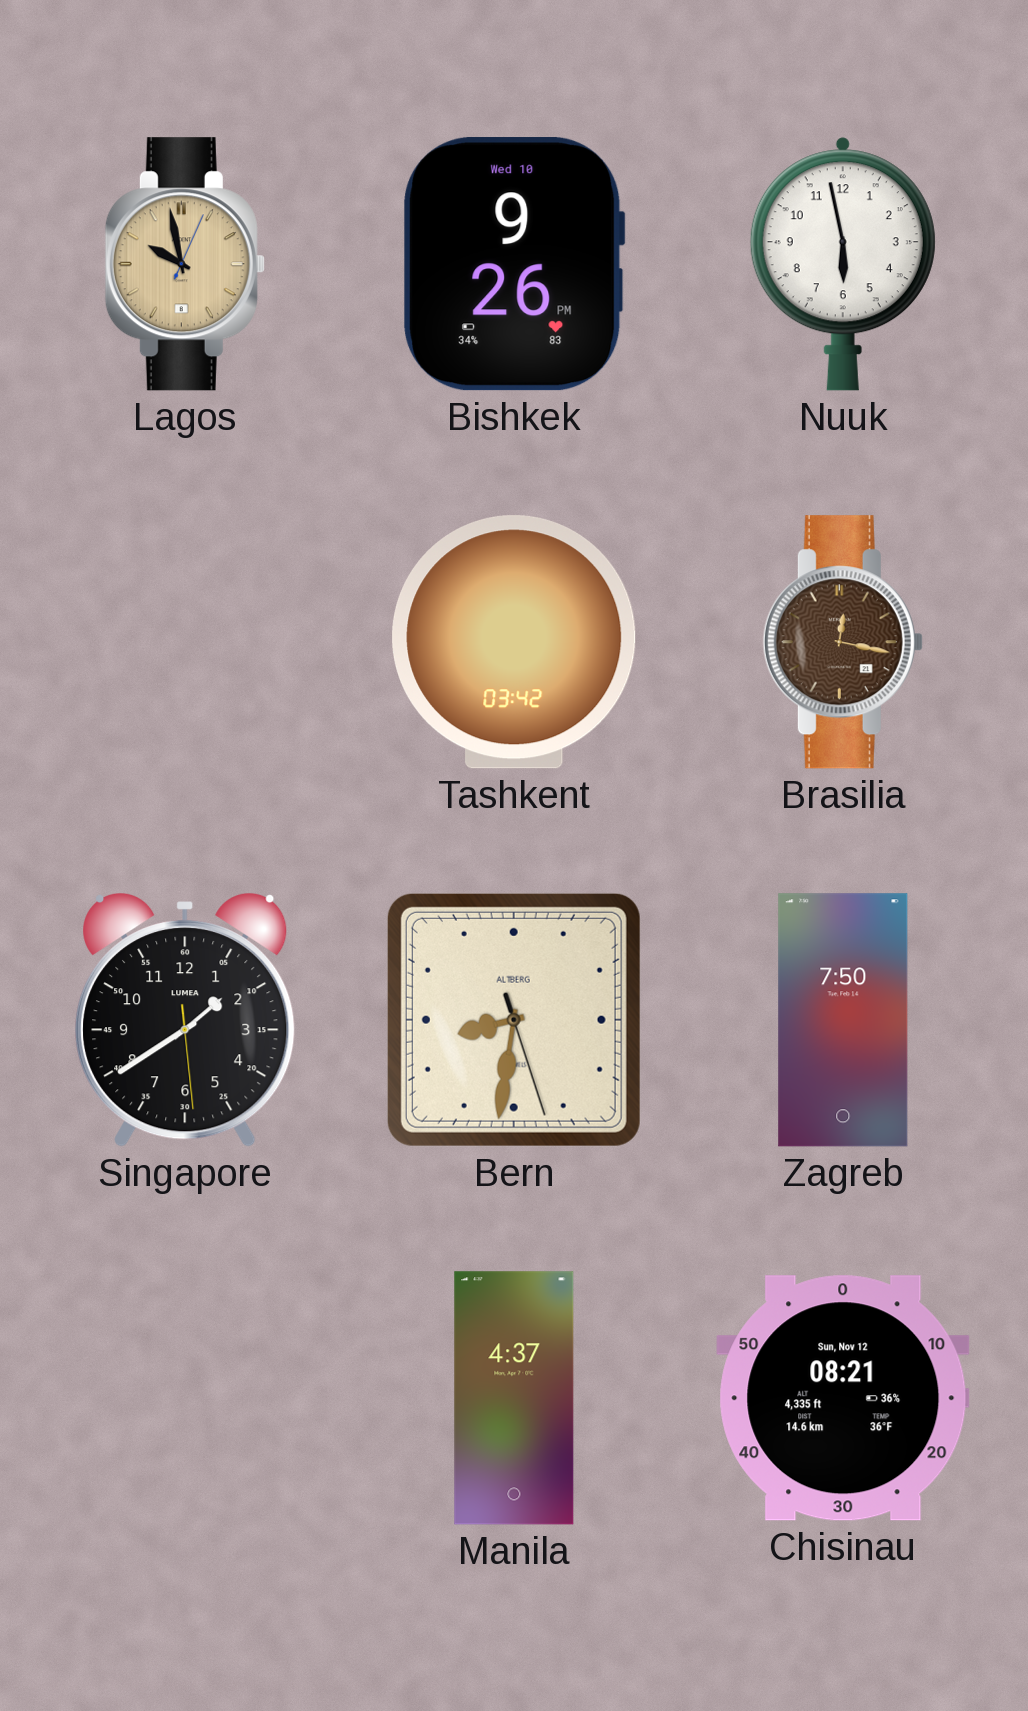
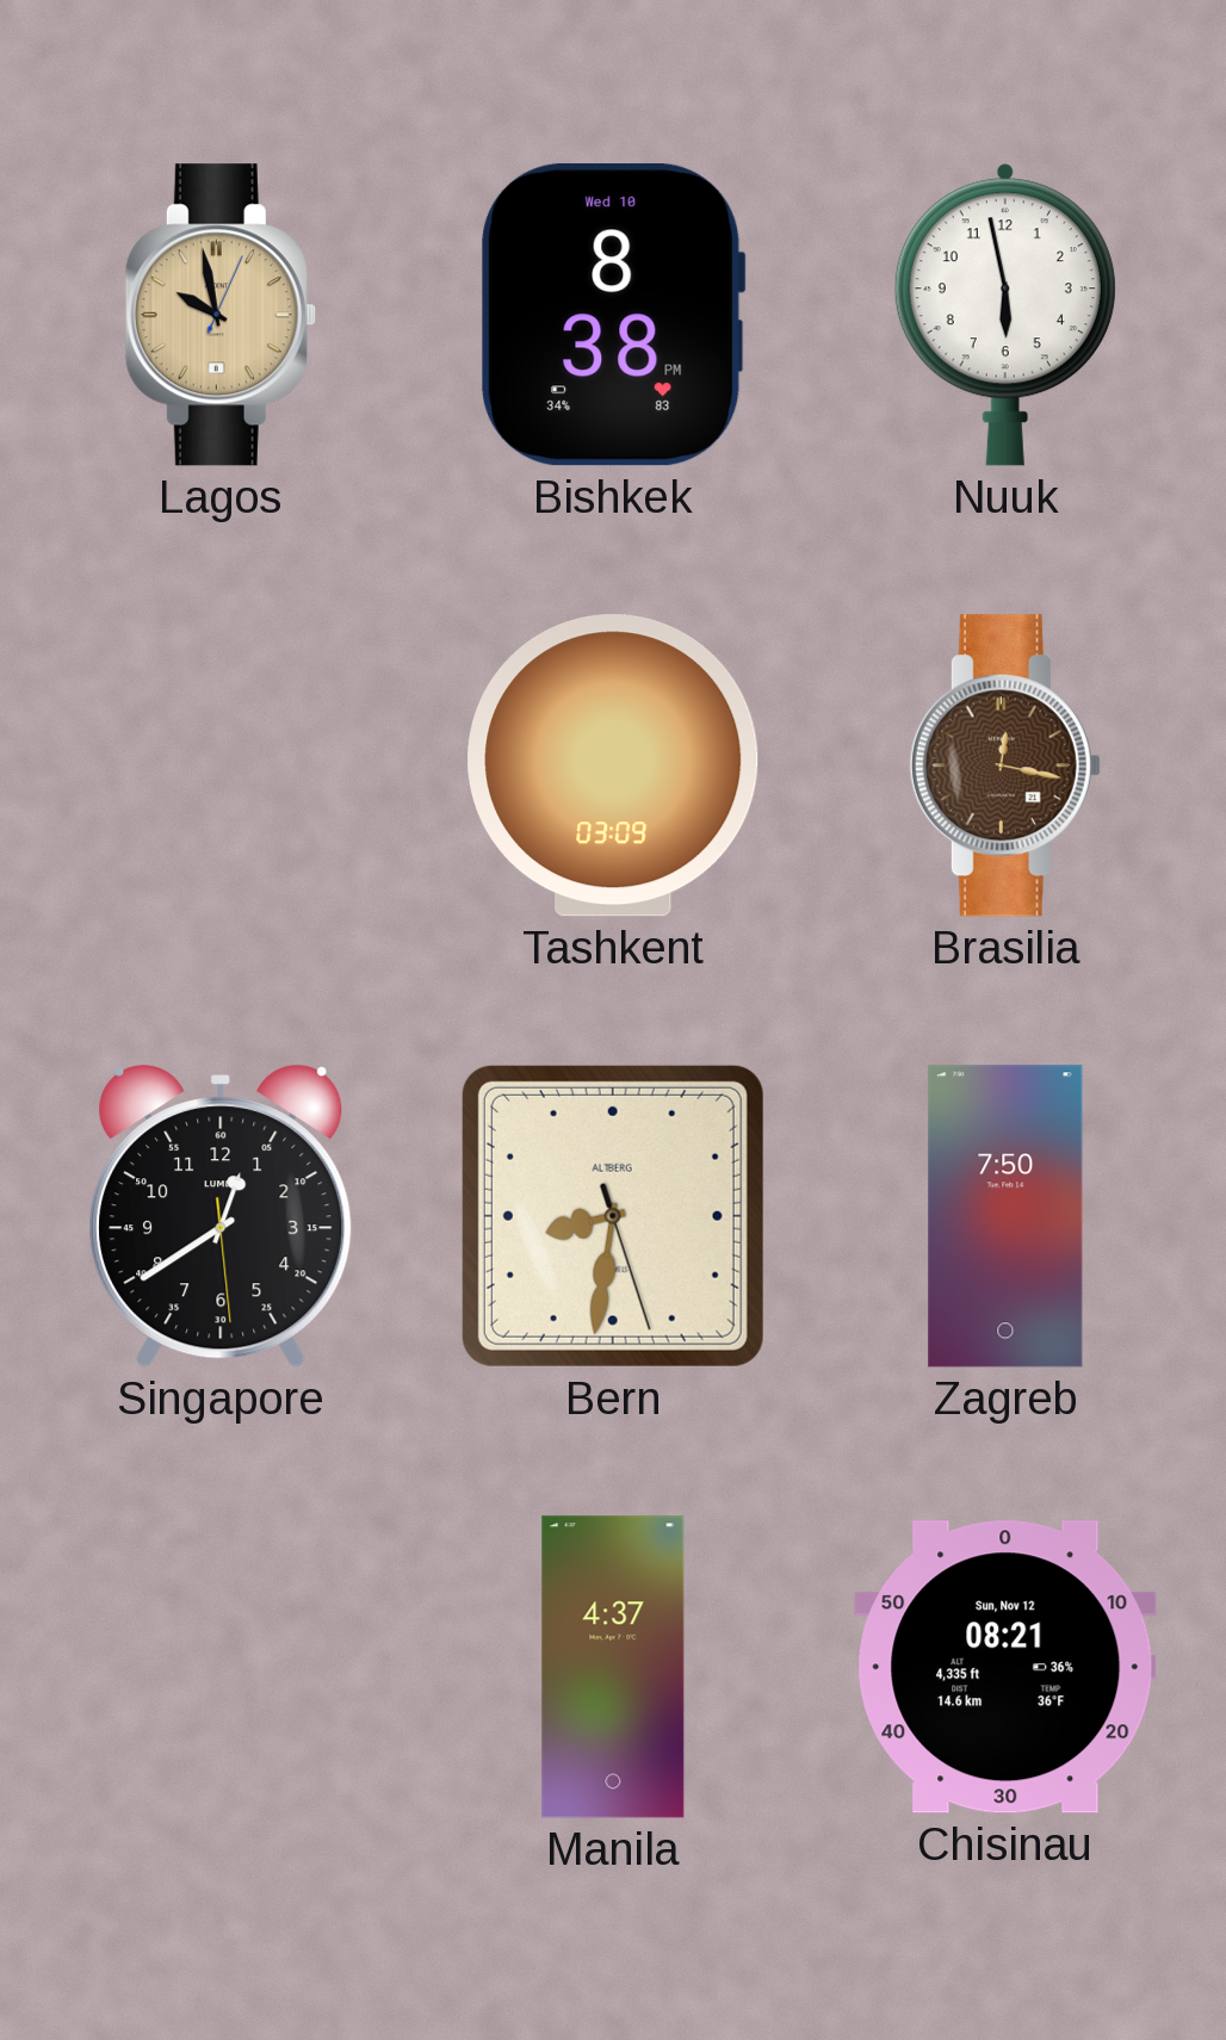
Bishkek: 9:26 -> 8:38 (613, 315)
Tashkent: 03:42 -> 03:09 (613, 765)
Singapore: 1:39 -> 12:39 (221, 1216)
